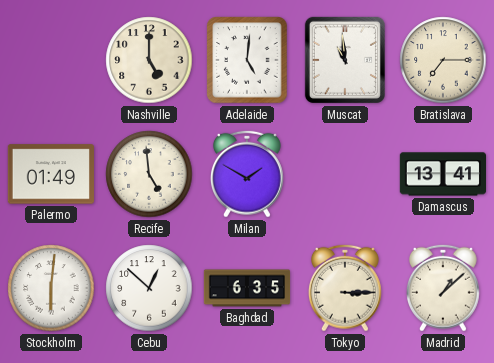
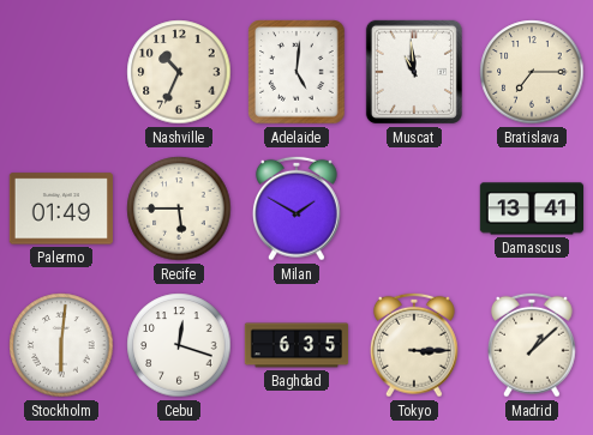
Nashville: 5:00 -> 10:34 (179, 72)
Recife: 4:59 -> 5:45 (179, 209)
Cebu: 12:52 -> 12:18 (179, 345)
